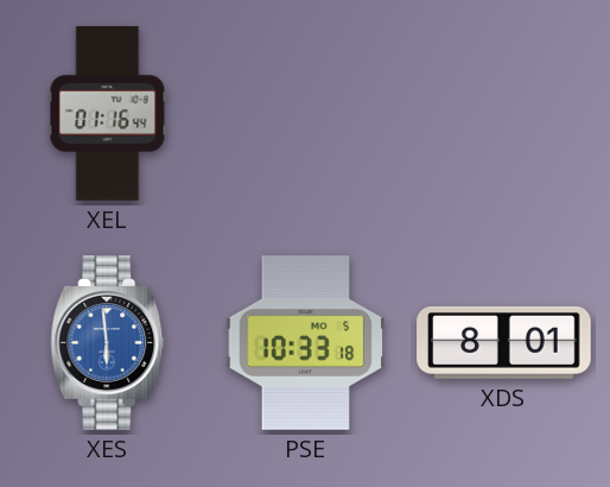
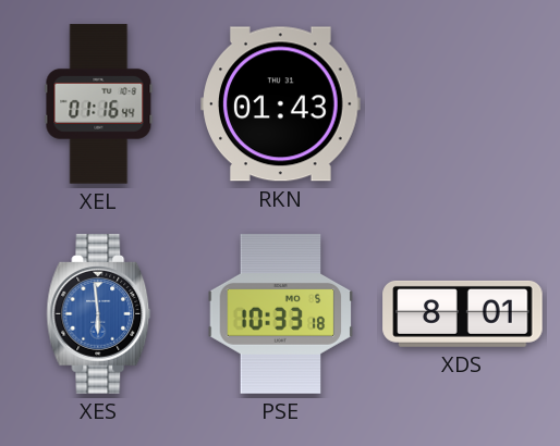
RKN: none -> 01:43 (281, 104)
